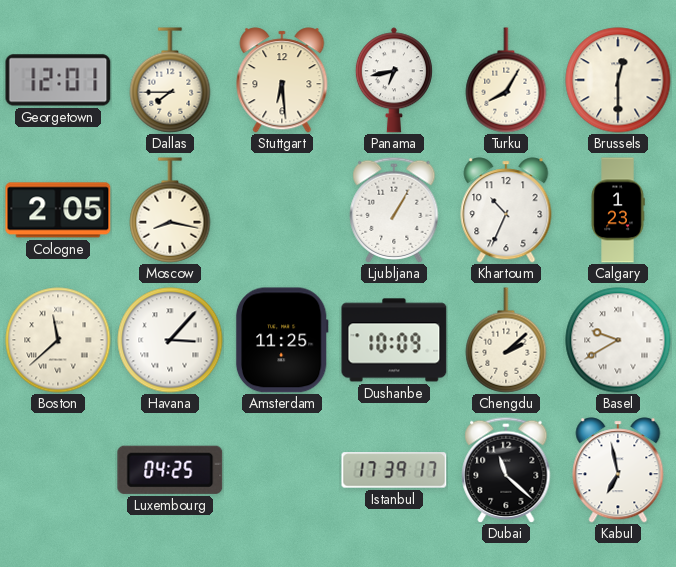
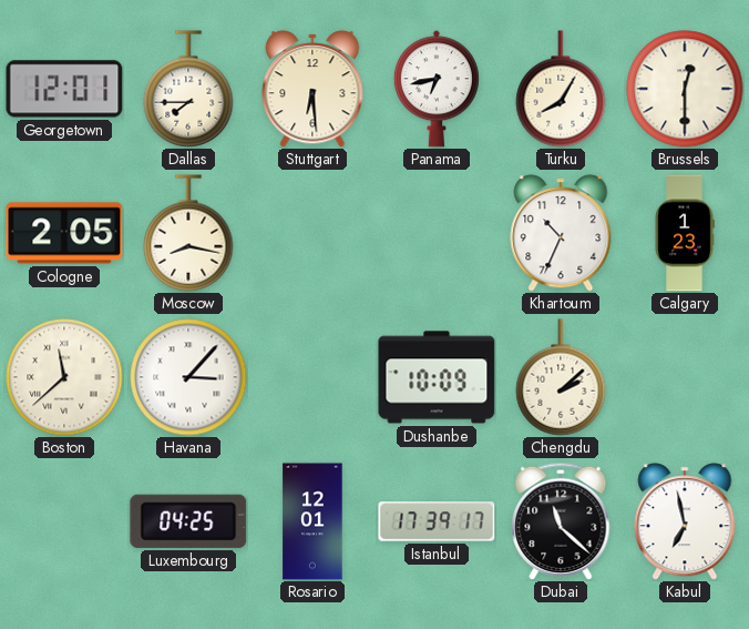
Ljubljana: 1:05 -> none (394, 210)
Amsterdam: 11:25 -> none (282, 340)
Basel: 9:40 -> none (618, 340)
Rosario: none -> 12:01 (312, 521)
